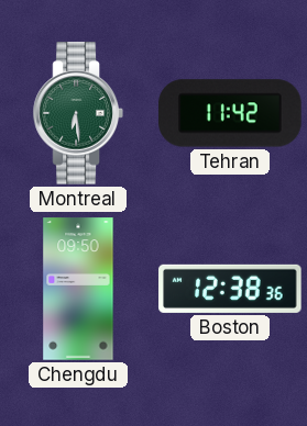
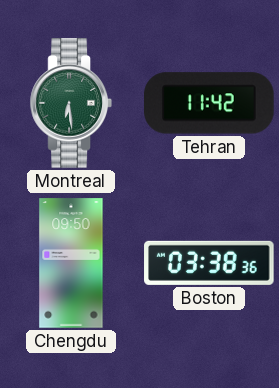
Boston: 12:38 -> 03:38 (209, 263)
